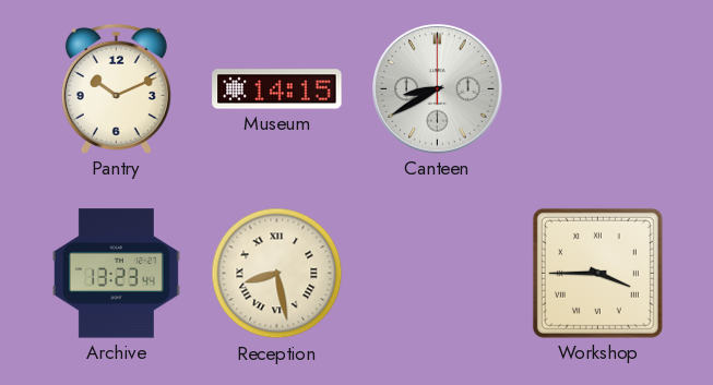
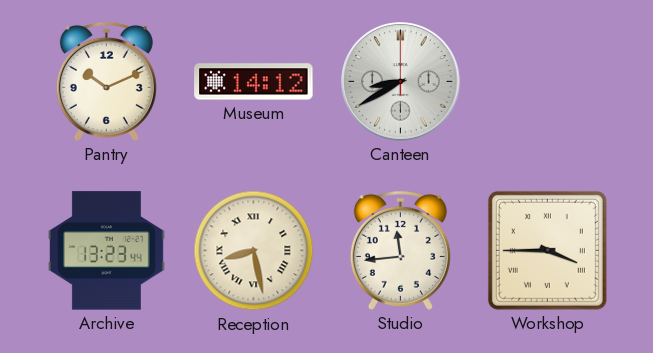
Museum: 14:15 -> 14:12 (254, 82)
Studio: none -> 11:44 (400, 250)
